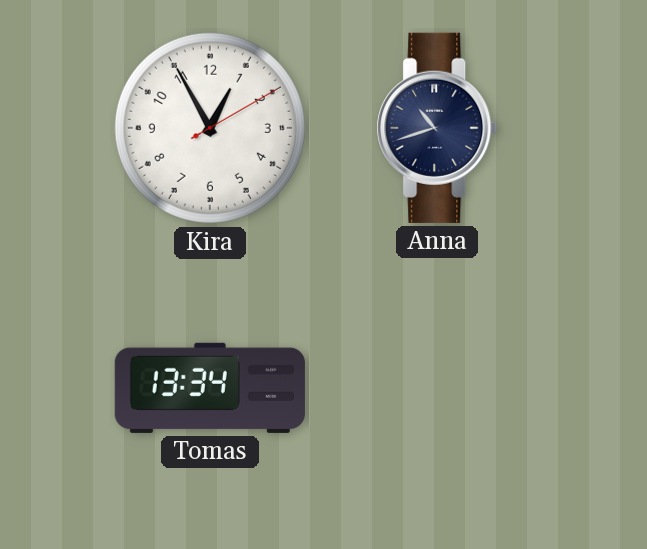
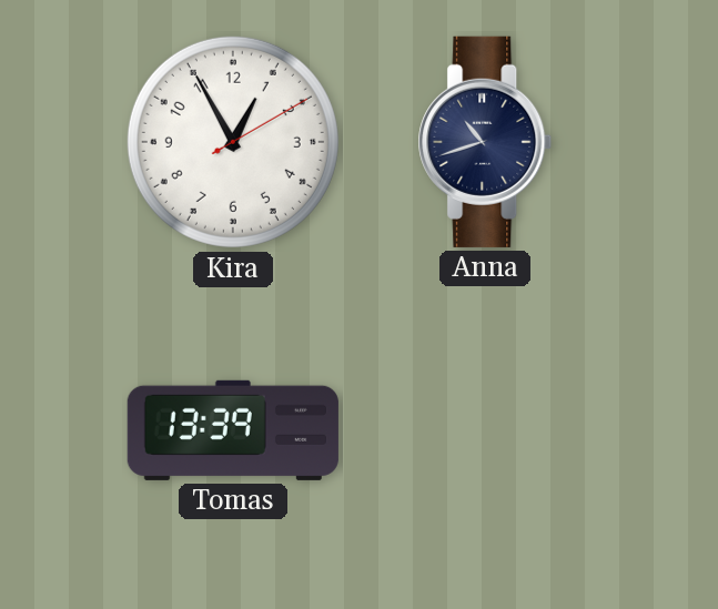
Tomas: 13:34 -> 13:39 (233, 430)
